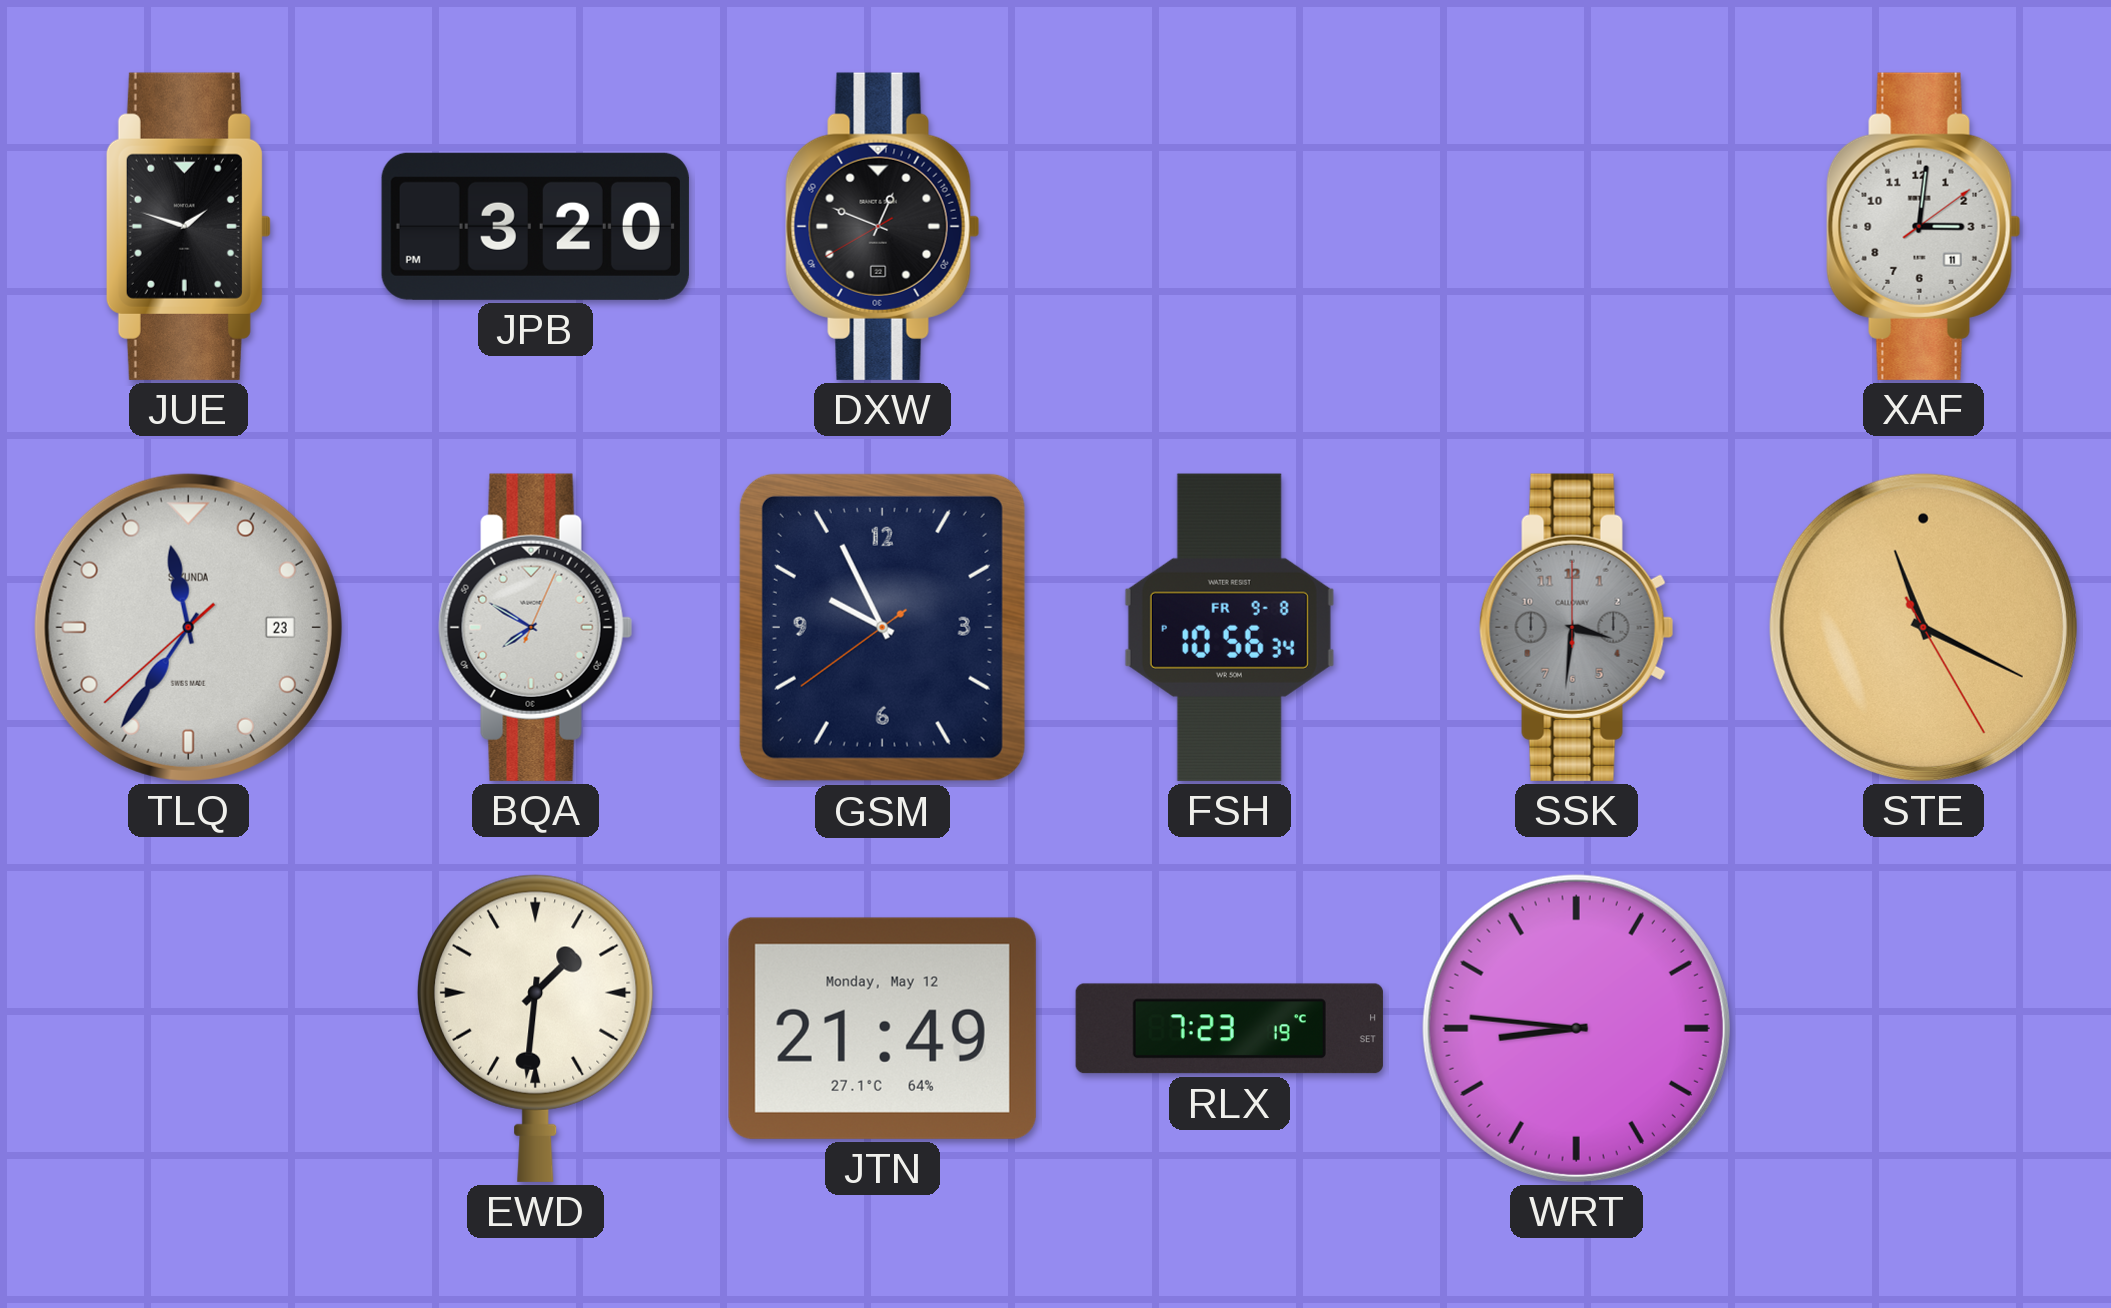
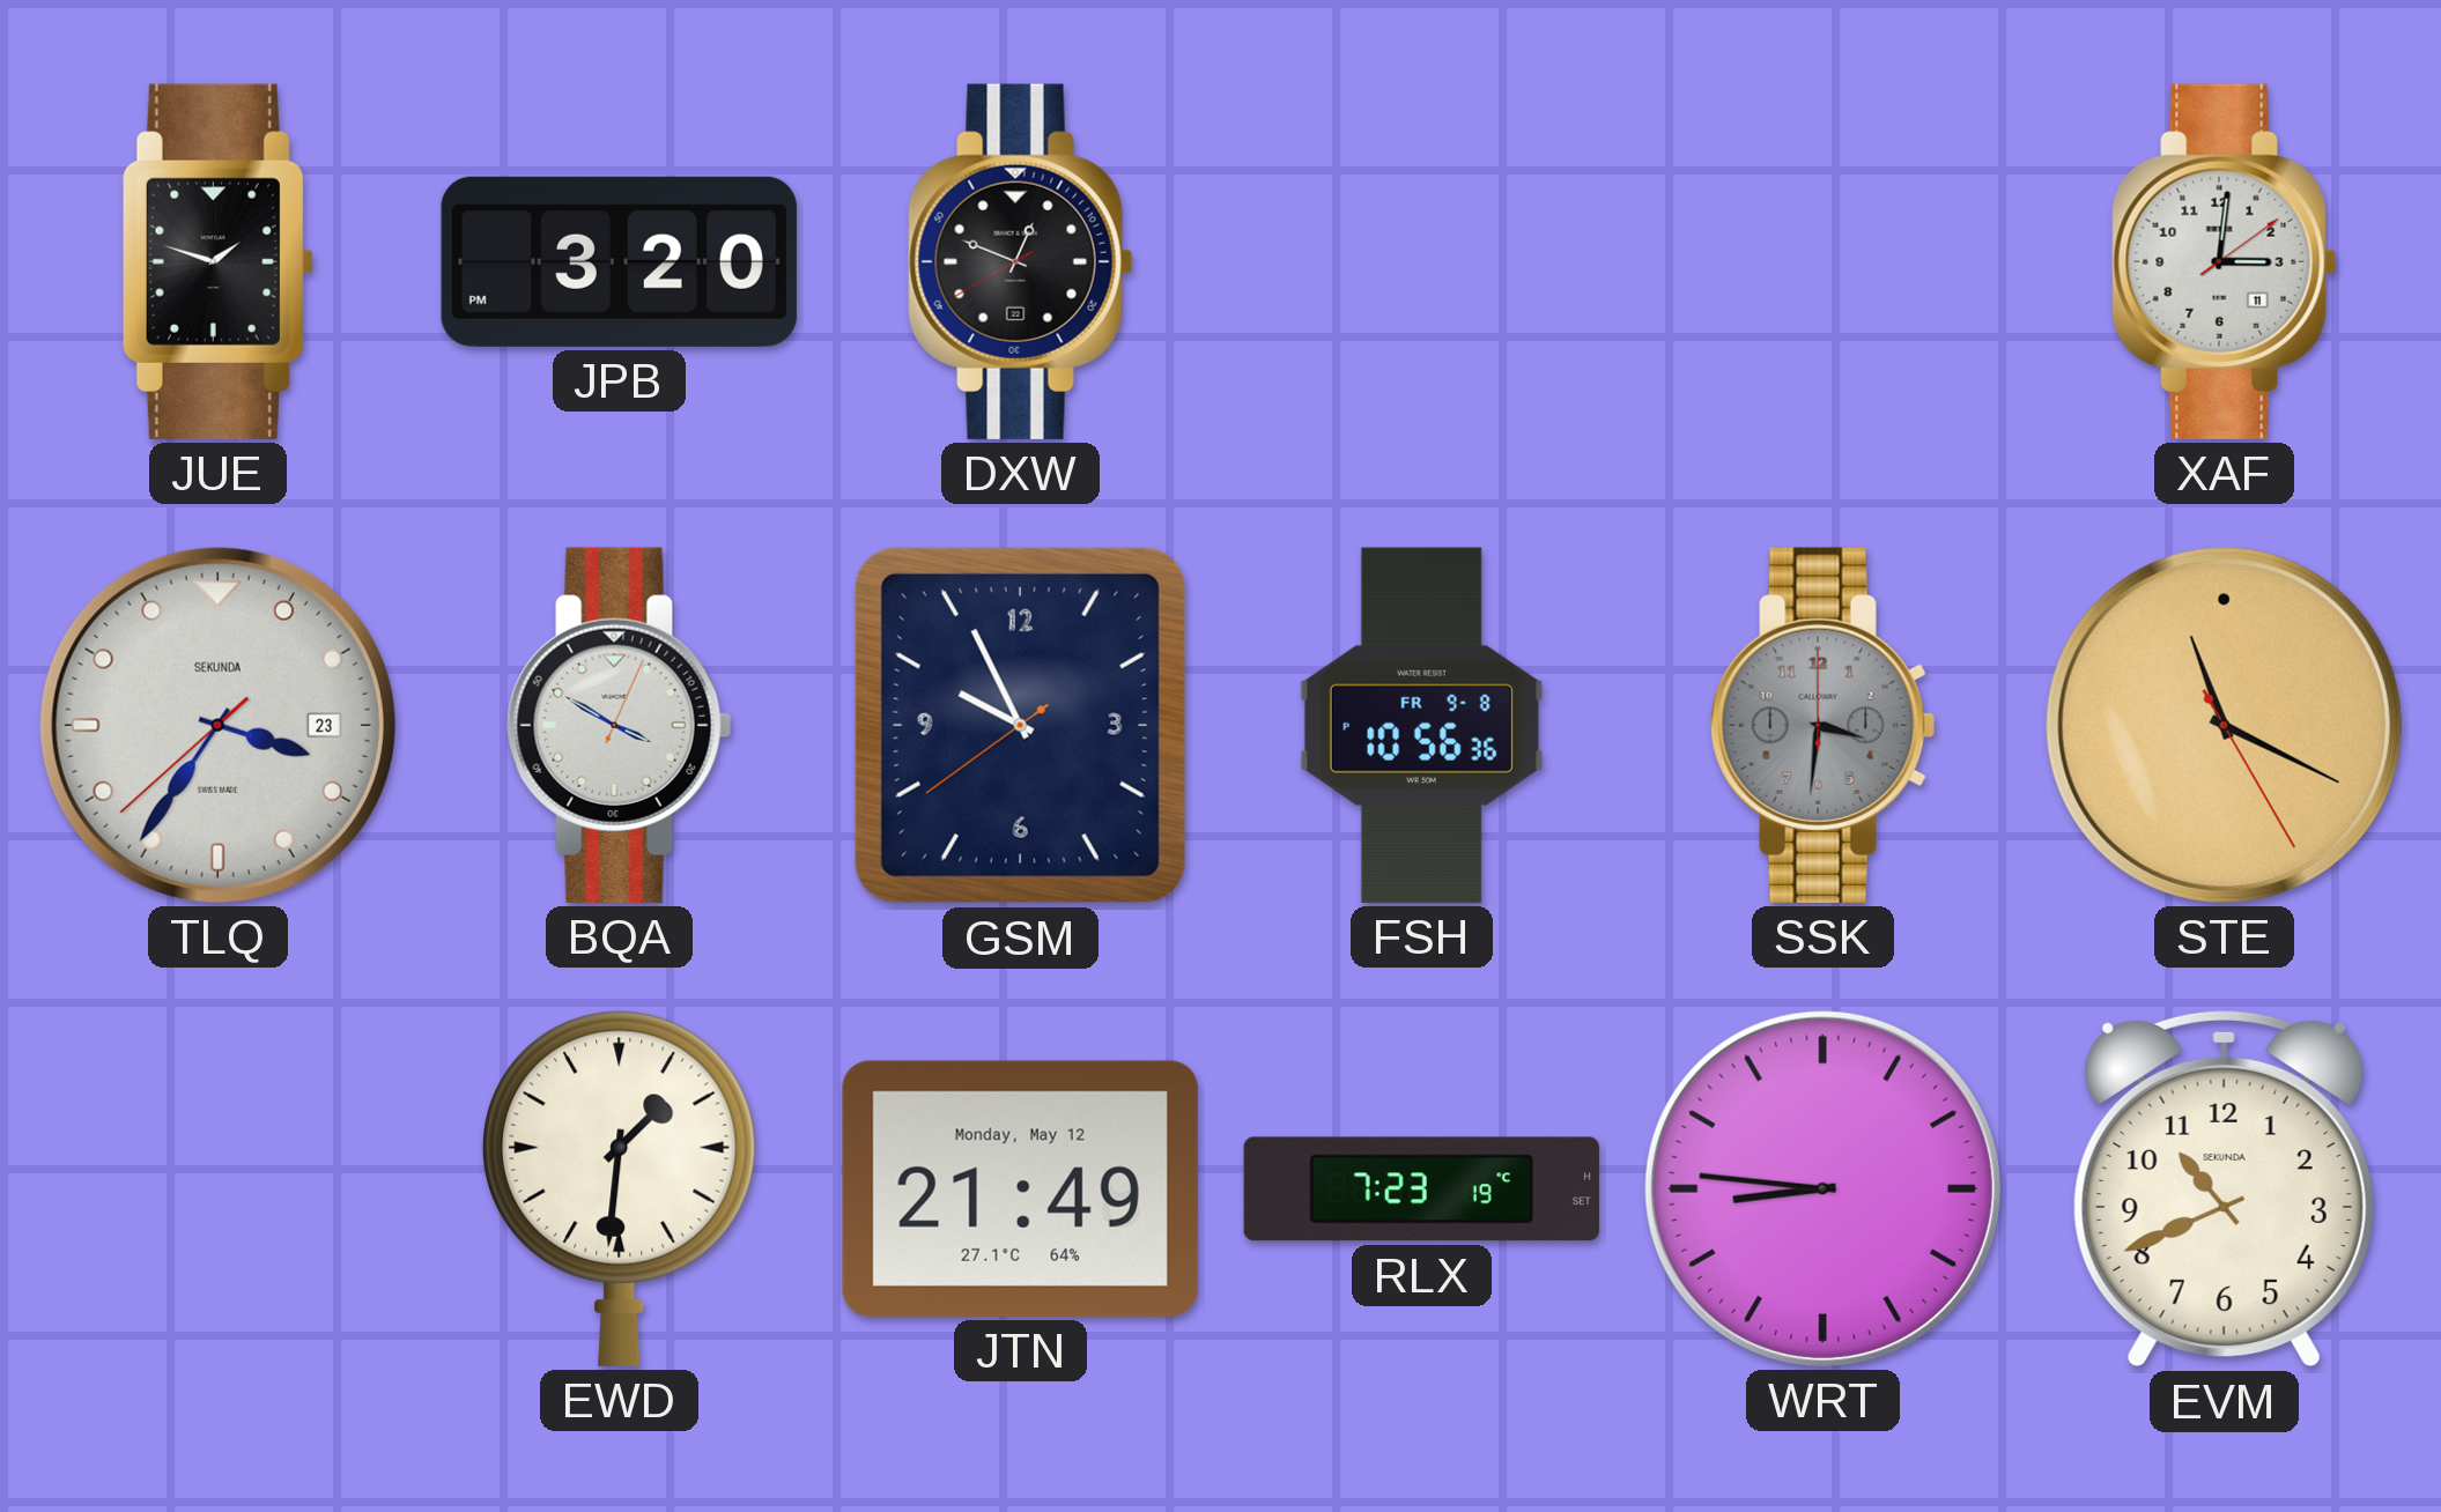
TLQ: 11:35 -> 3:35 (217, 725)
BQA: 7:50 -> 3:50 (620, 725)
FSH: 10:56:34 PM -> 10:56:36 PM (1421, 725)
EVM: none -> 10:41 (2224, 1188)
